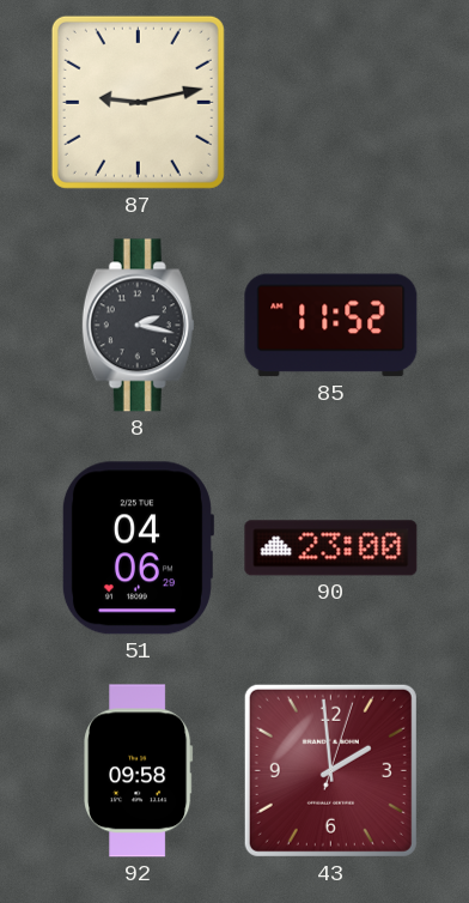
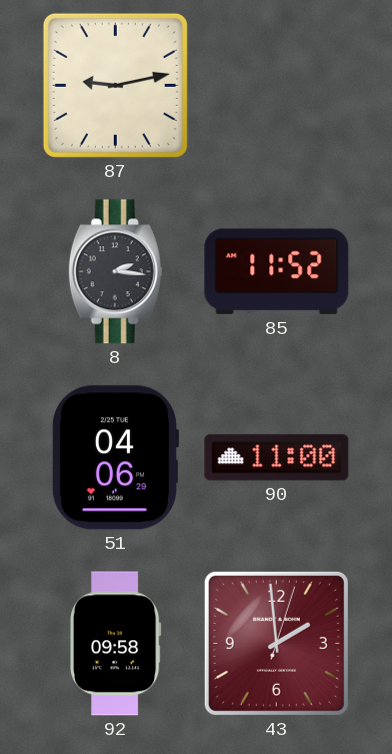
8: 2:17 -> 2:16 (115, 272)
90: 23:00 -> 11:00 (277, 458)
